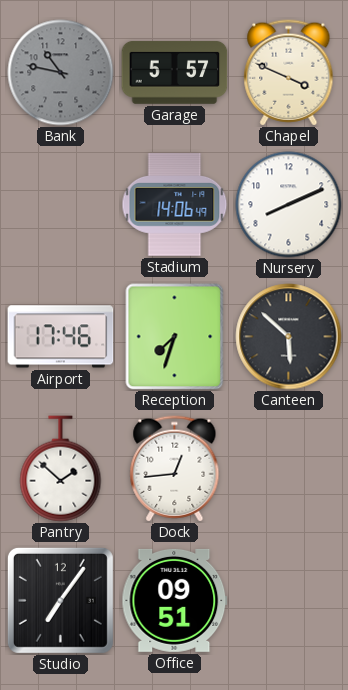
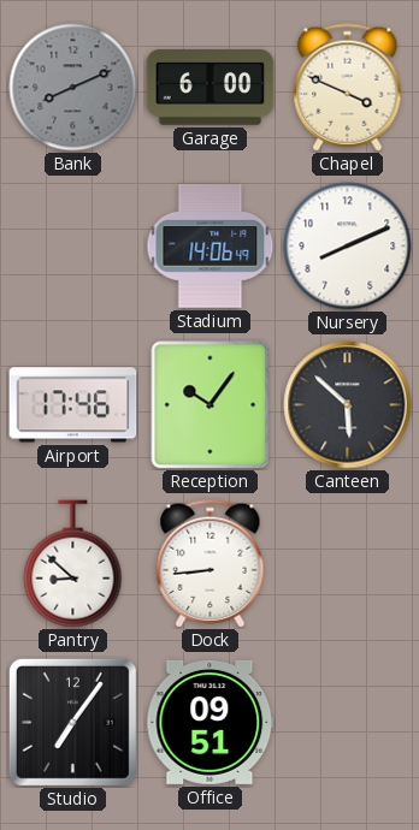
Bank: 10:47 -> 8:11 (73, 88)
Garage: 5:57 -> 6:00 (211, 88)
Reception: 7:33 -> 10:06 (211, 405)
Pantry: 1:52 -> 8:52 (73, 564)
Dock: 12:44 -> 8:44 (211, 564)
